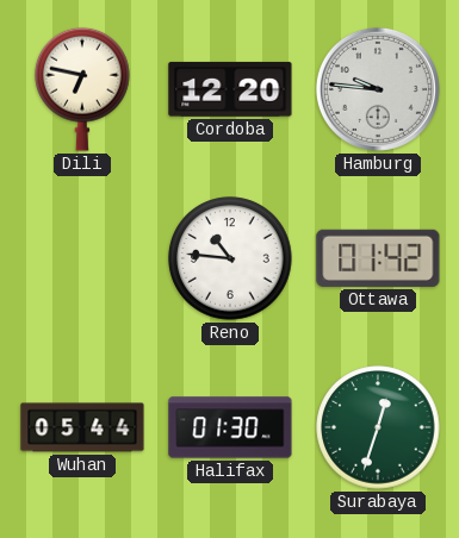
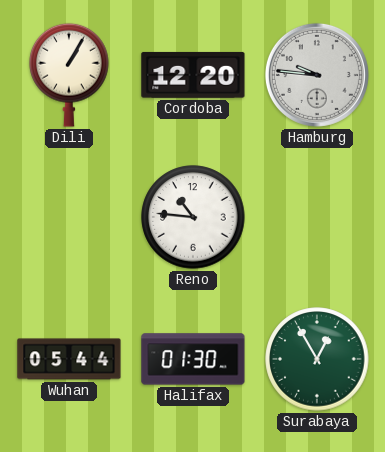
Dili: 6:47 -> 1:05 (69, 75)
Ottawa: 01:42 -> none (378, 258)
Surabaya: 12:33 -> 12:55 (317, 359)
